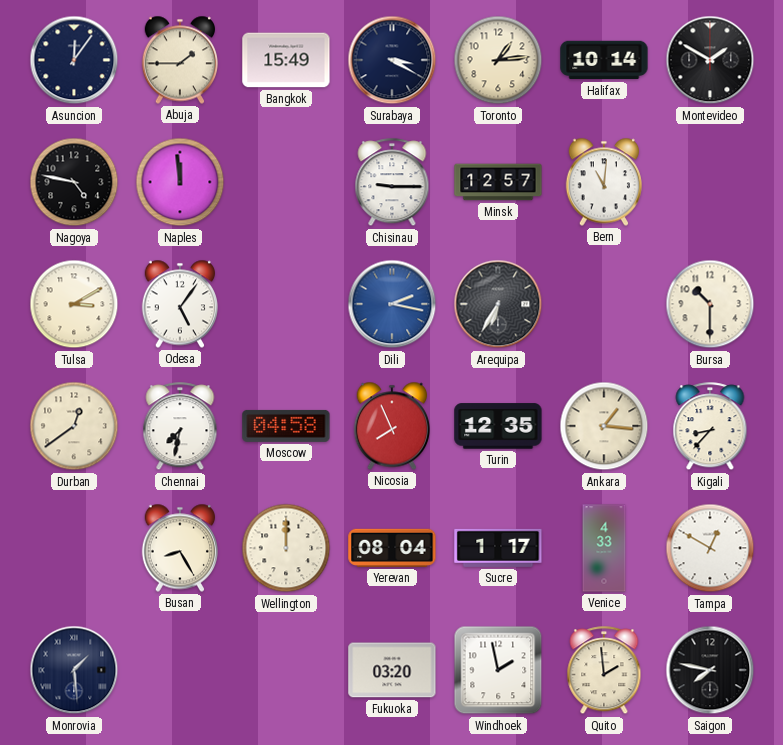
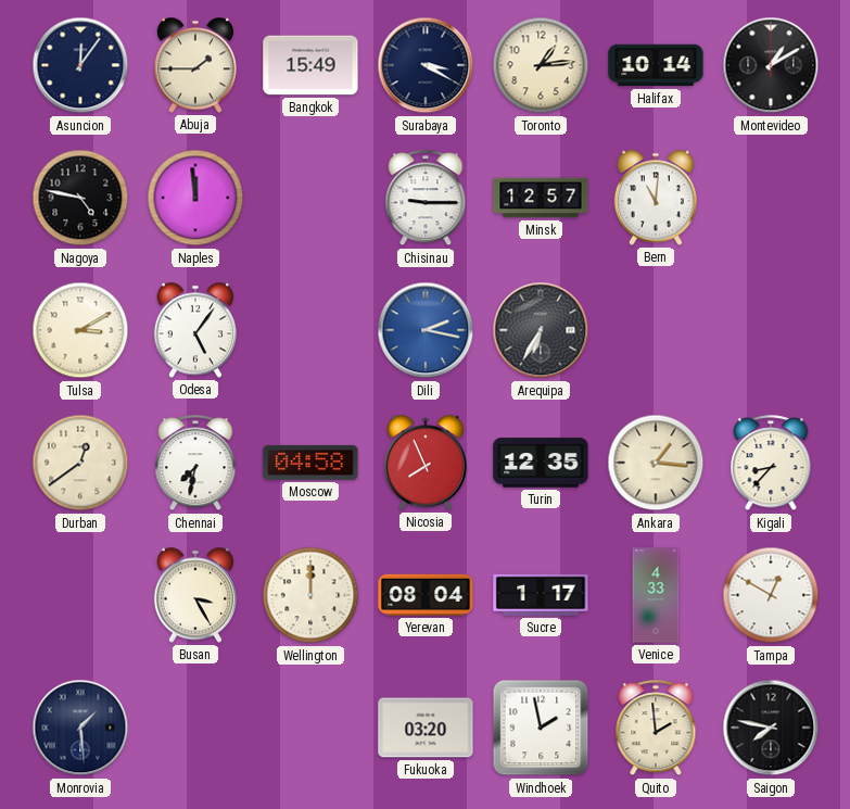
Montevideo: 1:50 -> 1:10 (771, 65)
Bursa: 10:30 -> none (710, 304)
Busan: 8:25 -> 3:25 (194, 595)
